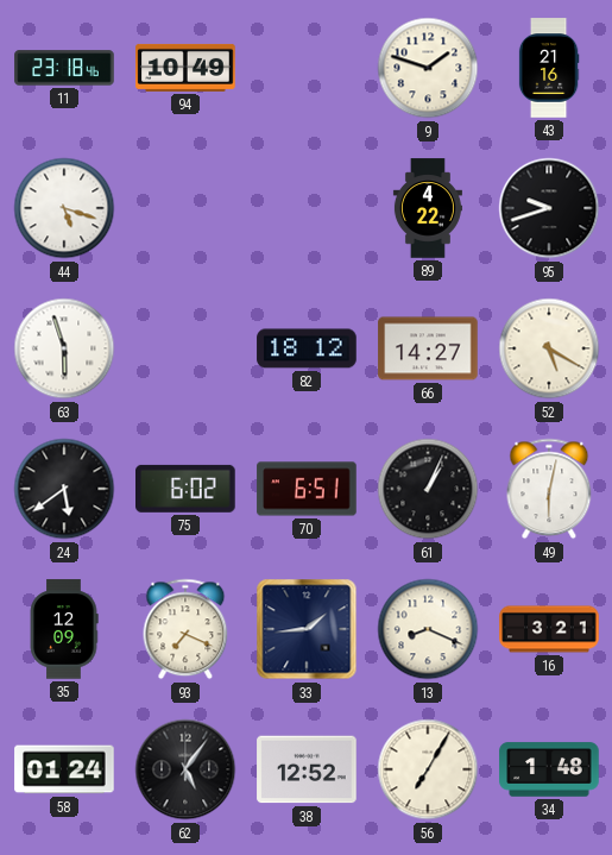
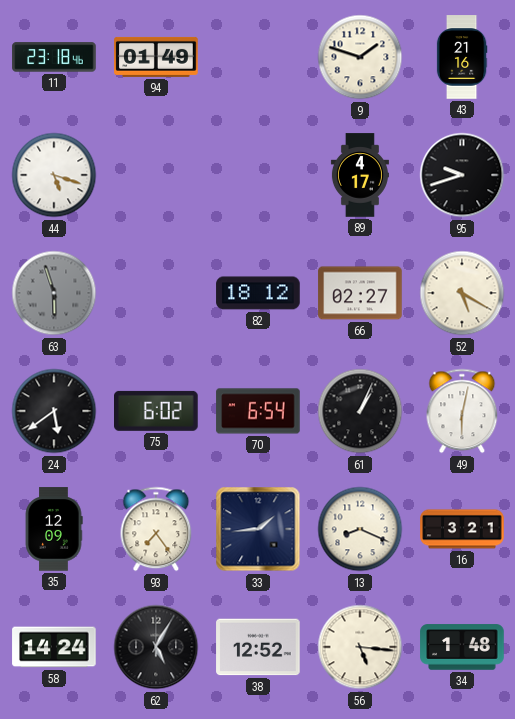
94: 10:49 -> 01:49 (156, 57)
89: 4:22 -> 4:17 (360, 175)
63 dial: white -> grey (54, 293)
66: 14:27 -> 02:27 (360, 293)
70: 6:51 -> 6:54 (258, 411)
93: 7:19 -> 7:24 (156, 529)
58: 01:24 -> 14:24 (54, 647)
62: 5:06 -> 5:05 (156, 647)
56: 7:05 -> 5:16 (360, 647)
